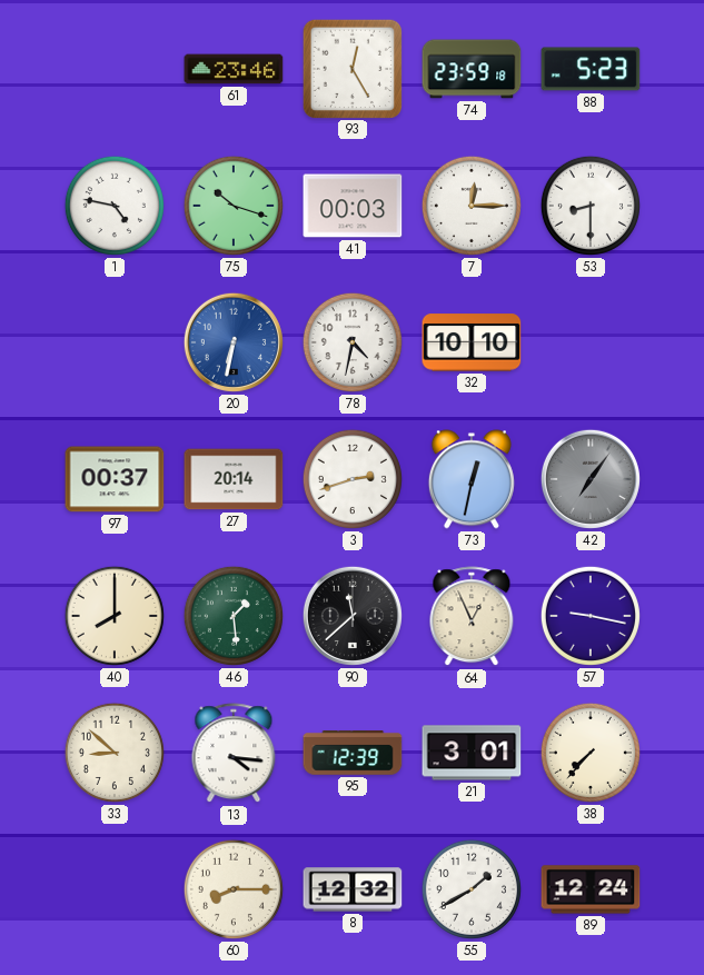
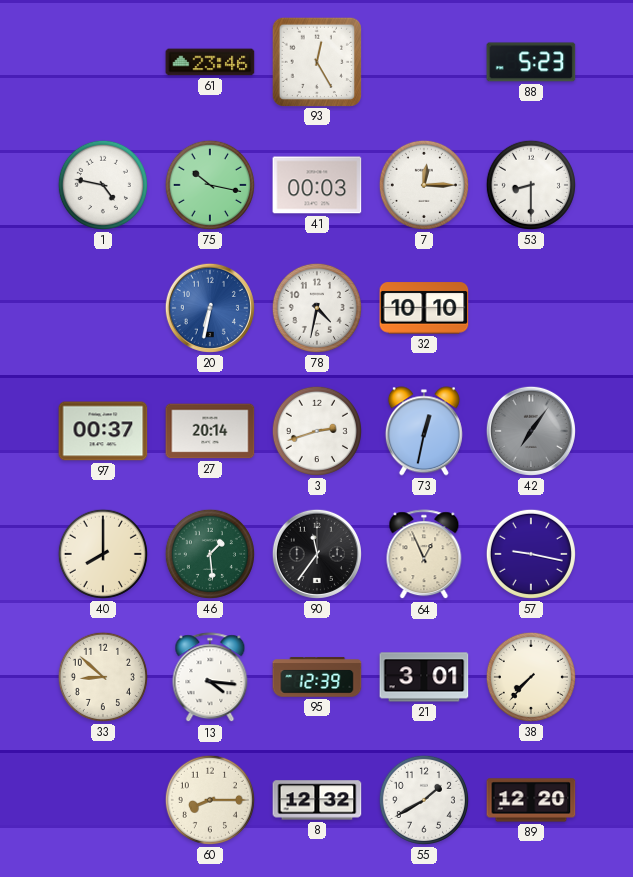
74: 23:59 -> none (472, 69)
75: 10:18 -> 10:17 (210, 185)
90: 11:38 -> 11:36 (317, 554)
89: 12:24 -> 12:20 (531, 800)
